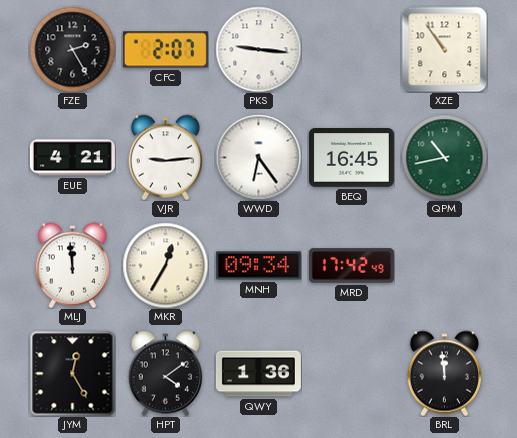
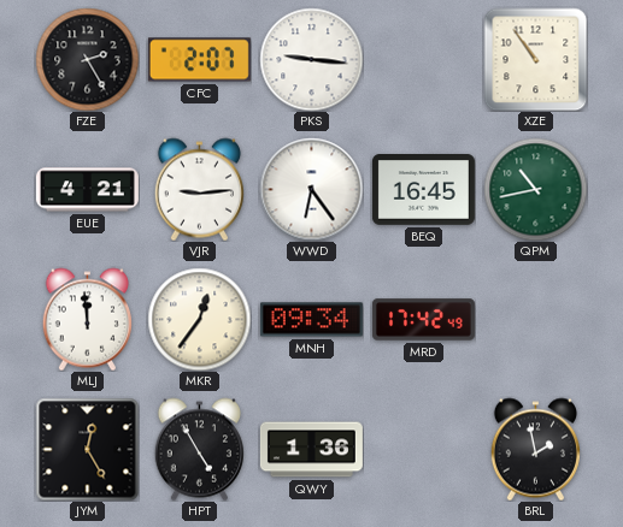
MKR: 12:35 -> 12:36 (199, 319)
HPT: 4:09 -> 4:55 (199, 449)
BRL: 11:59 -> 1:58 (535, 449)
